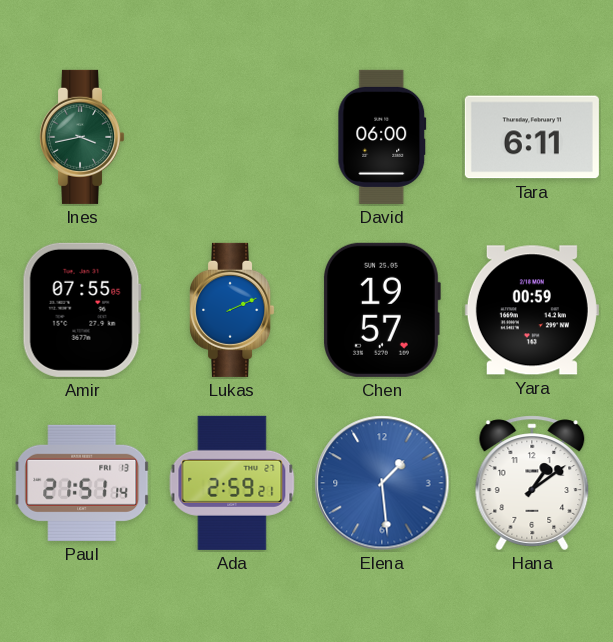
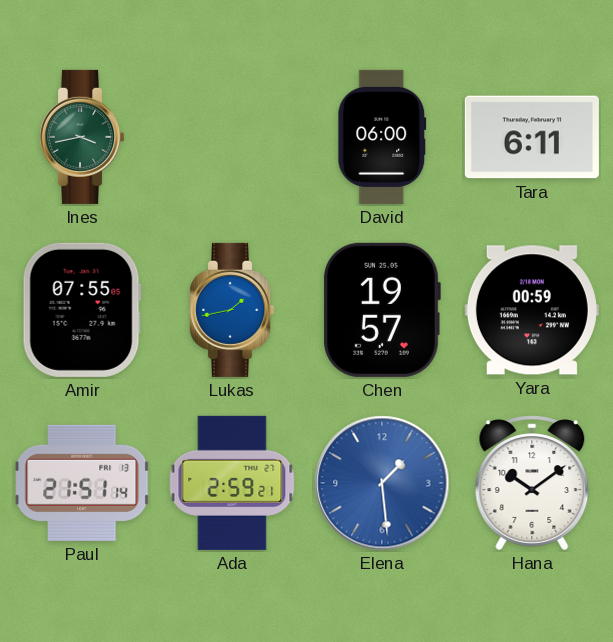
Lukas: 2:11 -> 1:43 (232, 310)
Hana: 1:09 -> 10:09 (532, 483)
